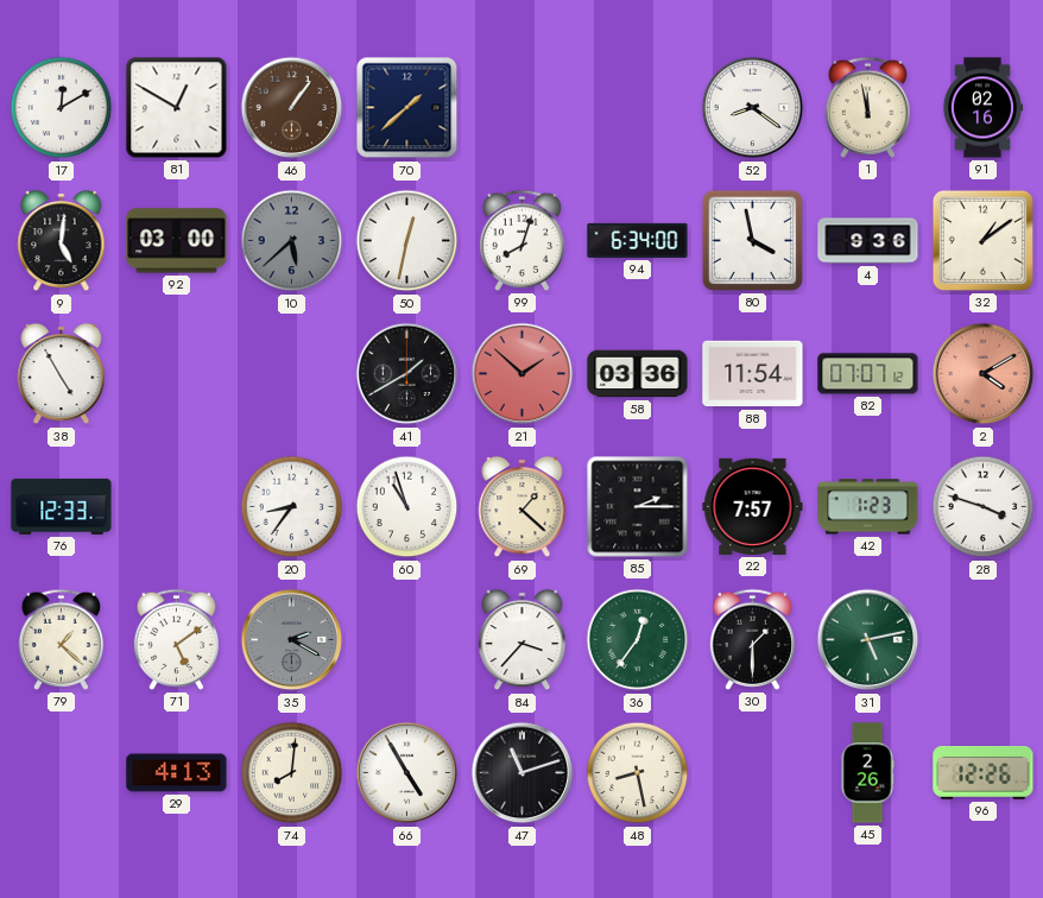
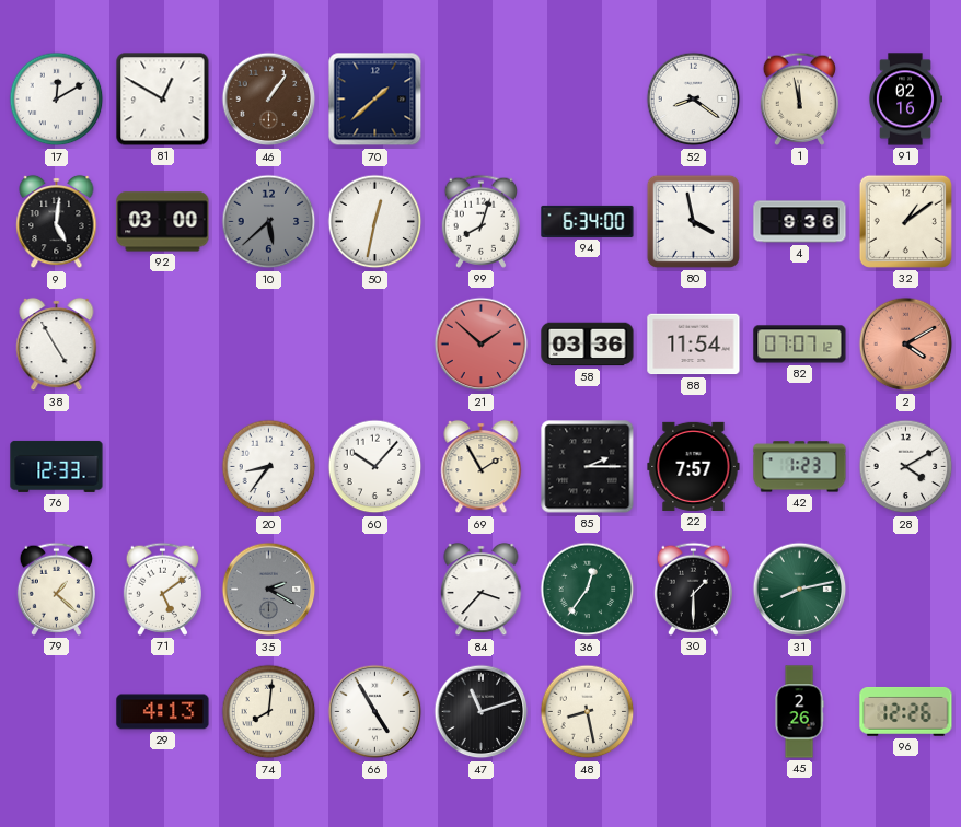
41: 1:40 -> none (407, 374)
60: 10:57 -> 10:07 (375, 467)
69: 1:22 -> 1:55 (482, 467)
28: 3:48 -> 4:10 (906, 467)
31: 5:13 -> 8:13 (800, 590)
